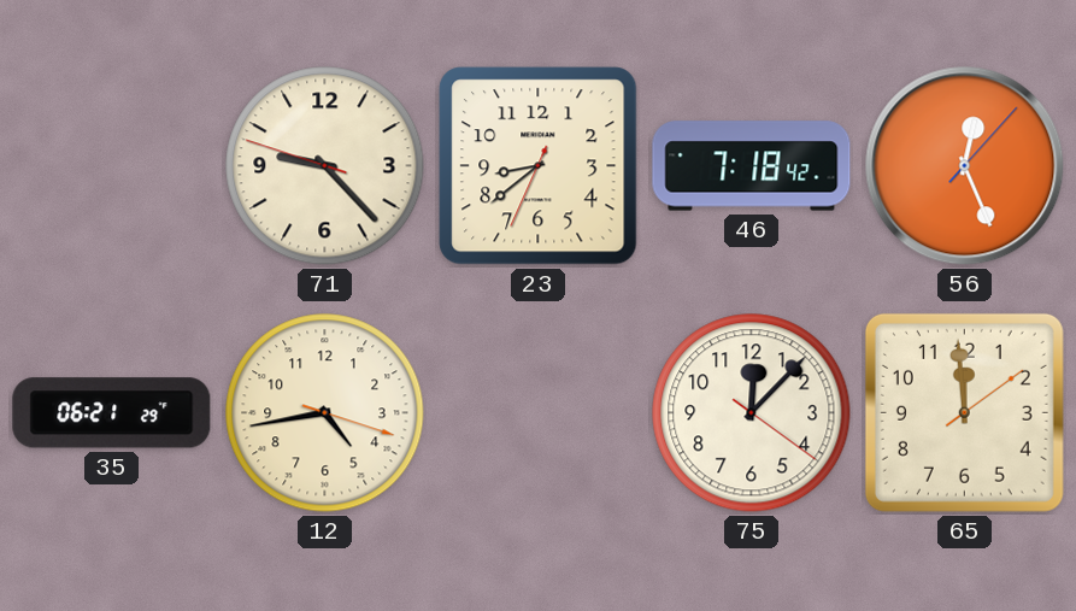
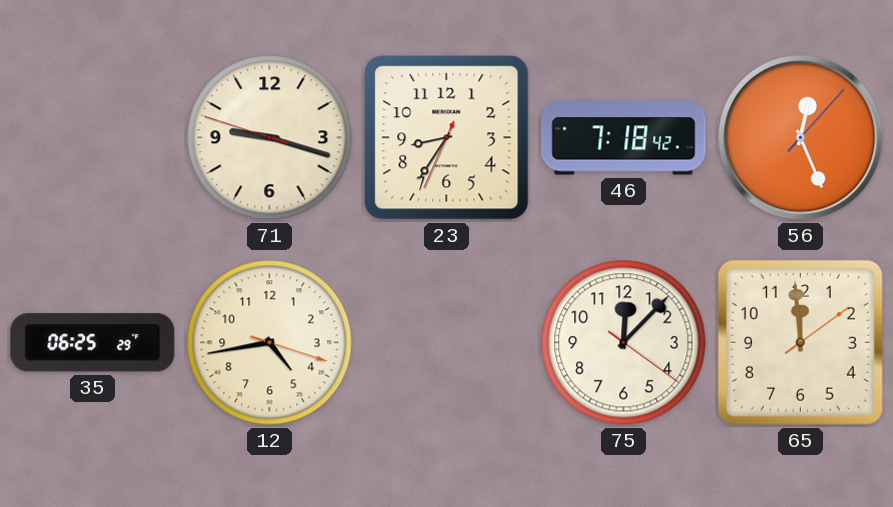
71: 9:22 -> 9:17 (270, 138)
23: 8:38 -> 8:35 (447, 138)
35: 06:21 -> 06:25 (93, 343)
